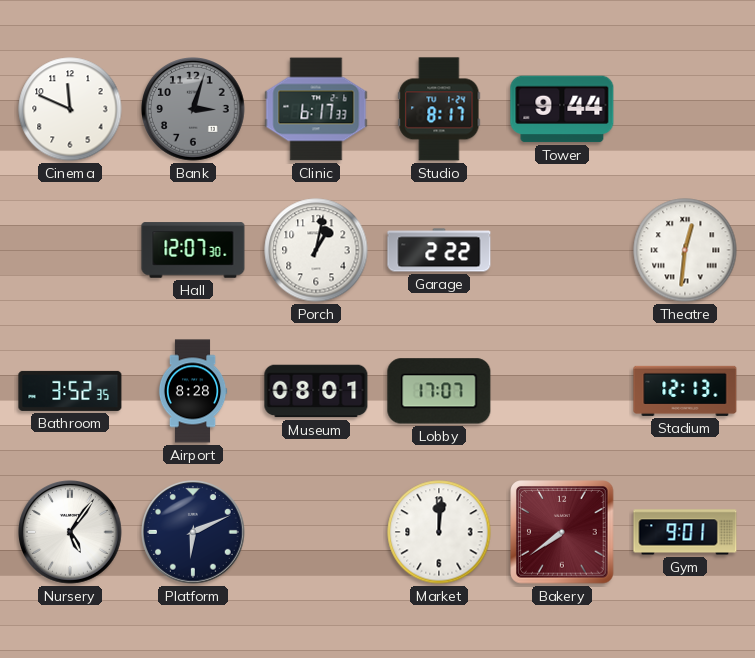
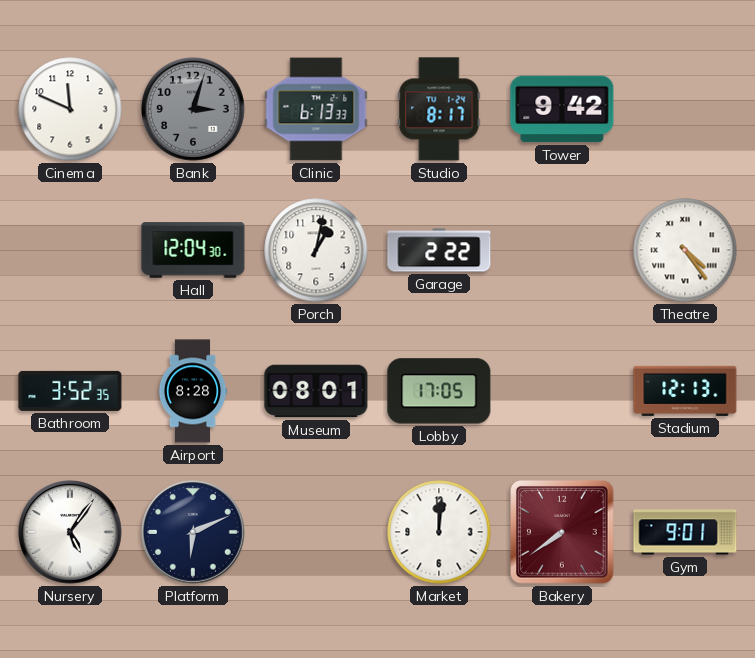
Clinic: 6:17 -> 6:13 (316, 109)
Tower: 9:44 -> 9:42 (562, 109)
Hall: 12:07 -> 12:04 (193, 250)
Theatre: 12:31 -> 4:24 (685, 250)
Lobby: 17:07 -> 17:05 (439, 391)
